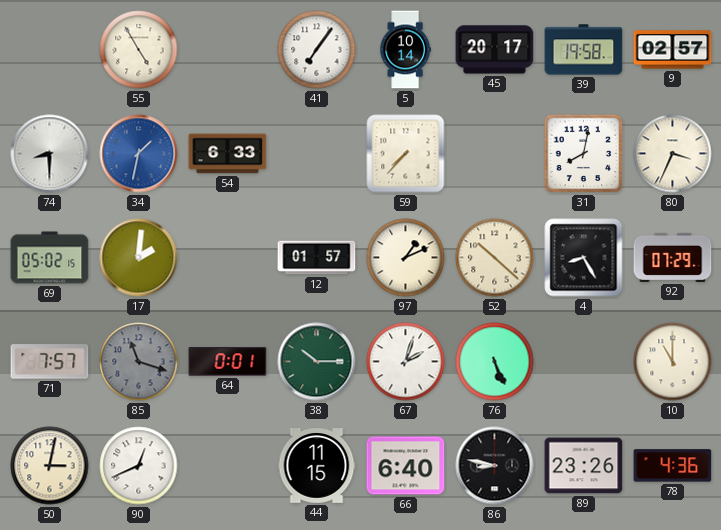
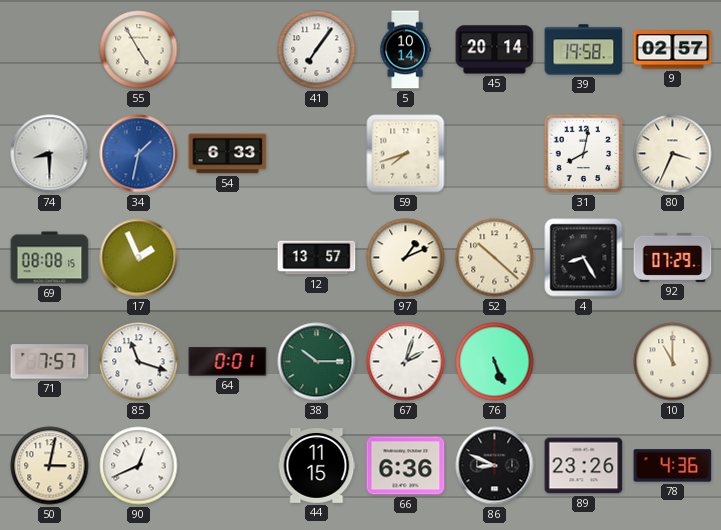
45: 20:17 -> 20:14 (495, 50)
59: 7:37 -> 7:42 (406, 154)
69: 05:02 -> 08:08 (50, 258)
17: 2:01 -> 1:56 (139, 258)
12: 01:57 -> 13:57 (317, 258)
85 dial: grey -> white (139, 362)
66: 6:40 -> 6:36 (406, 466)
86: 8:47 -> 8:49 (495, 466)
